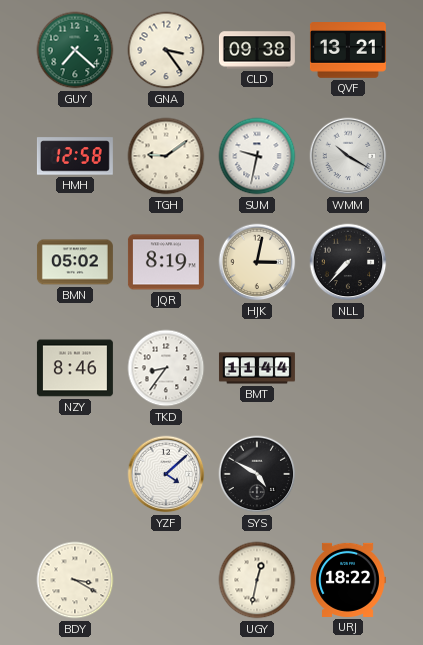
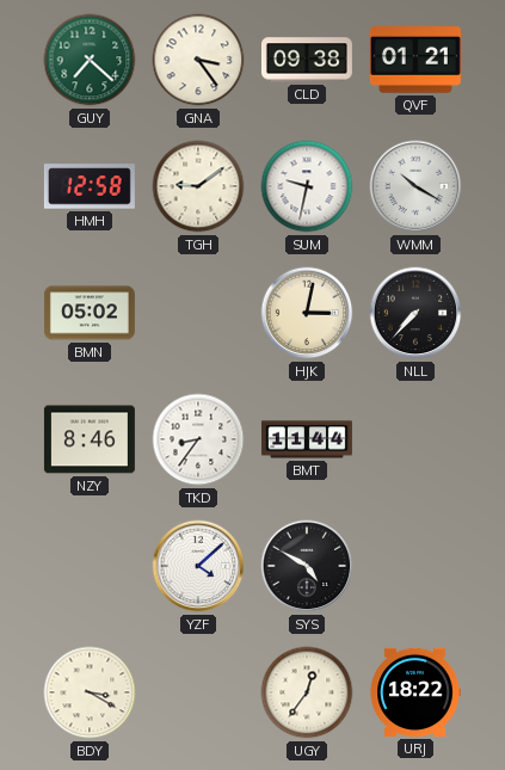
QVF: 13:21 -> 01:21 (415, 61)
JQR: 8:19 -> none (166, 262)
UGY: 12:32 -> 12:36 (307, 692)
